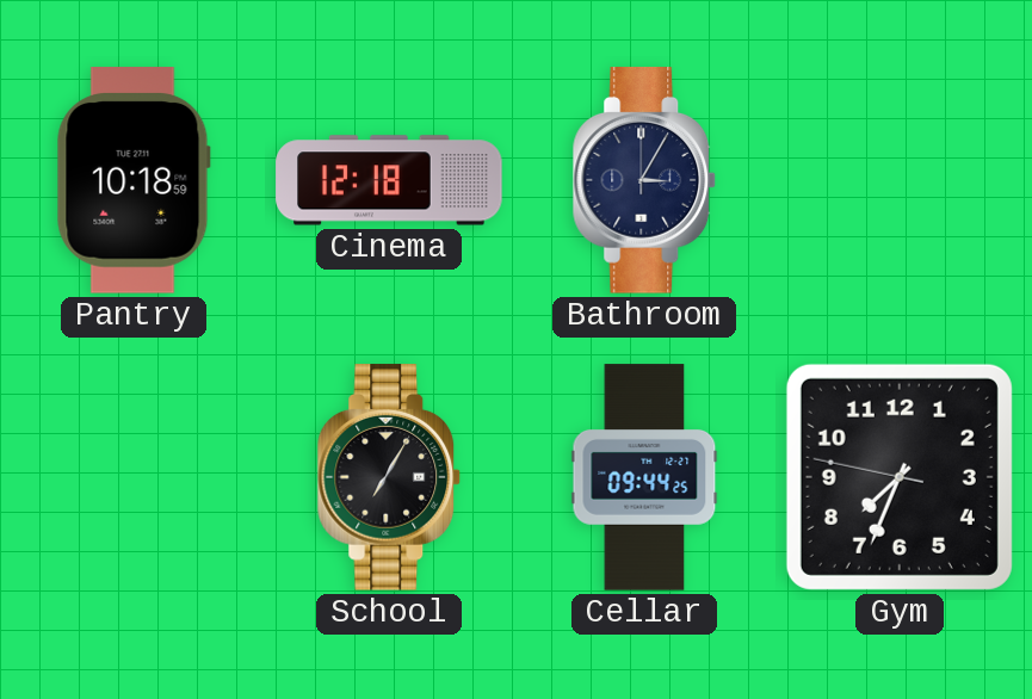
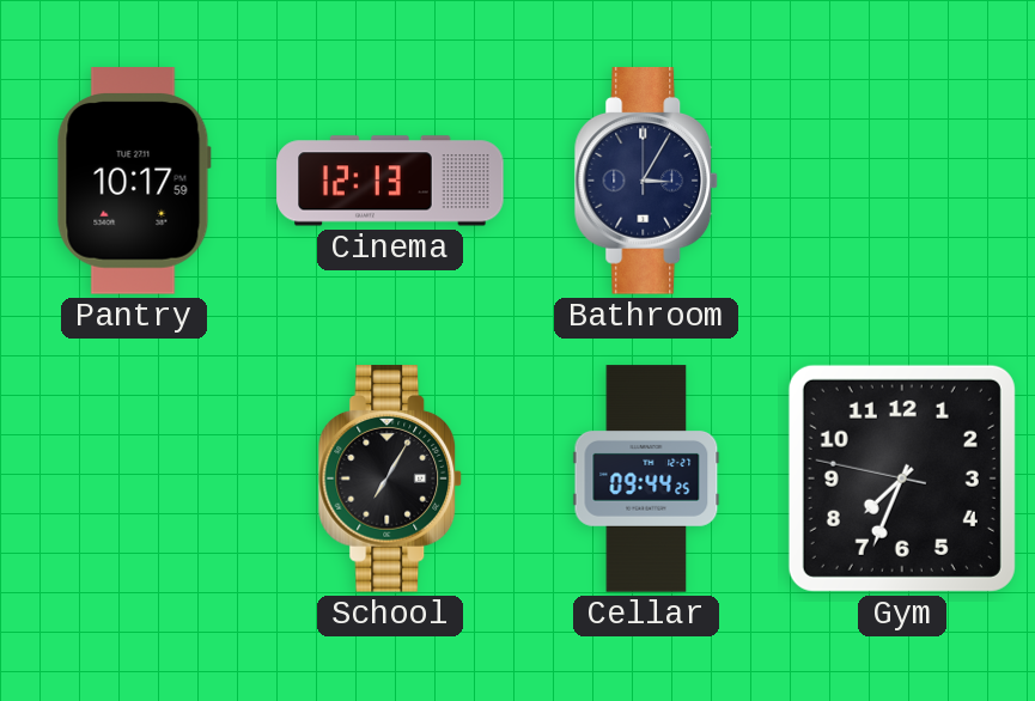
Pantry: 10:18 -> 10:17 (134, 181)
Cinema: 12:18 -> 12:13 (390, 181)
